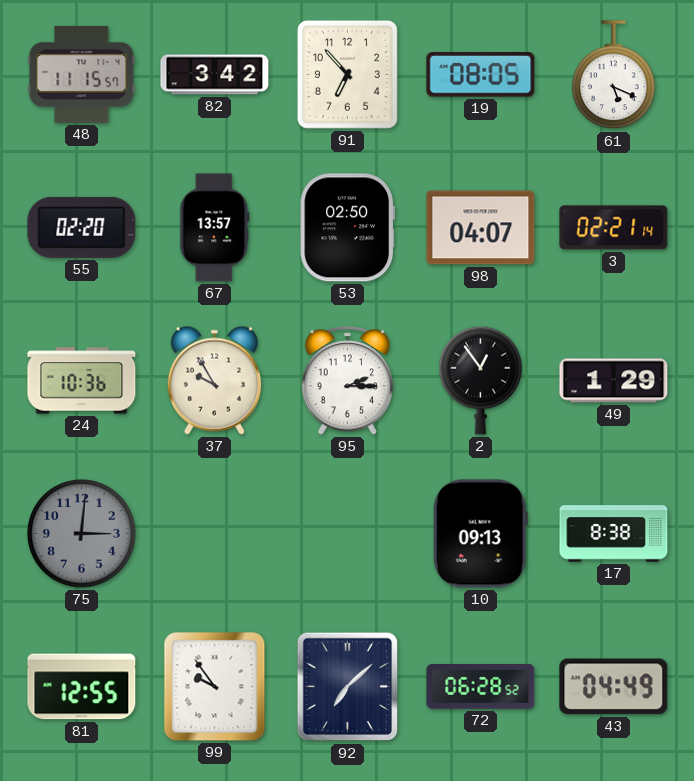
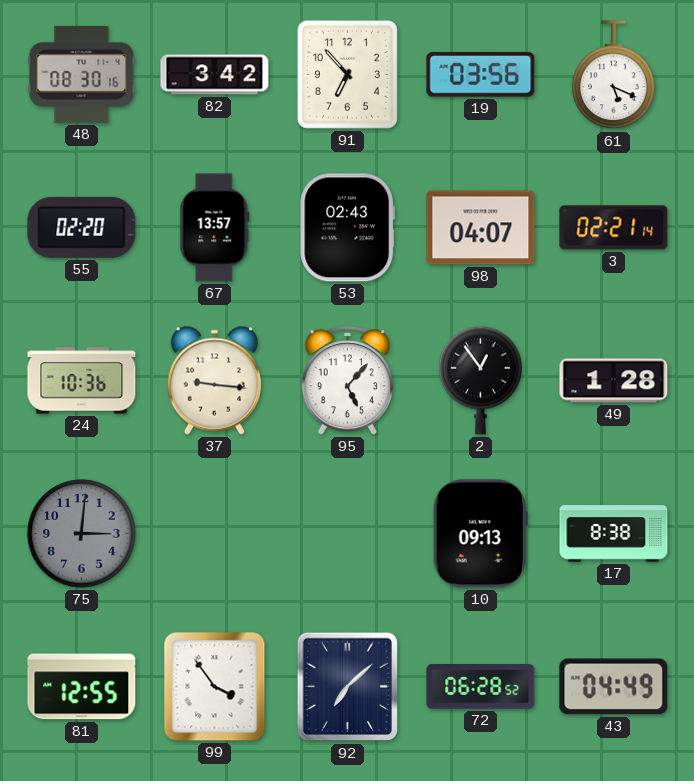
48: 11:15 -> 08:30 (82, 74)
19: 08:05 -> 03:56 (481, 75)
53: 02:50 -> 02:43 (348, 228)
37: 9:55 -> 9:16 (214, 380)
95: 2:15 -> 5:07 (347, 381)
49: 1:29 -> 1:28 (614, 381)
99: 9:54 -> 3:54 (215, 687)
